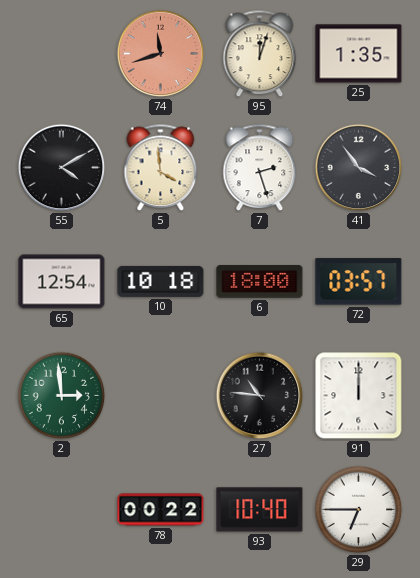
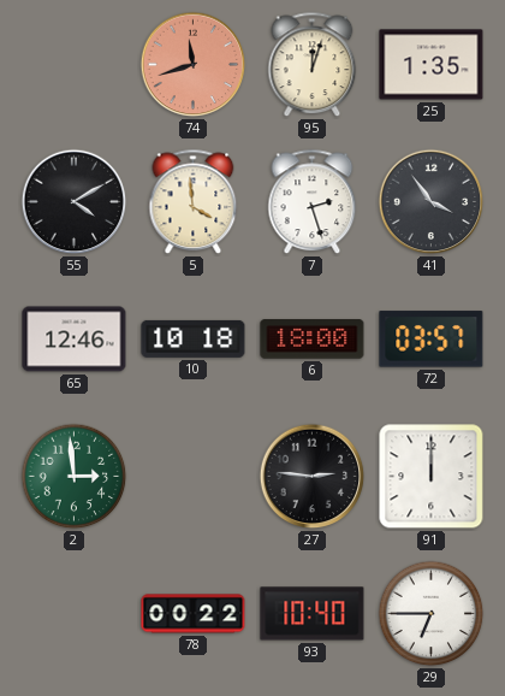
65: 12:54 -> 12:46 (75, 340)
27: 10:46 -> 2:46 (313, 477)
